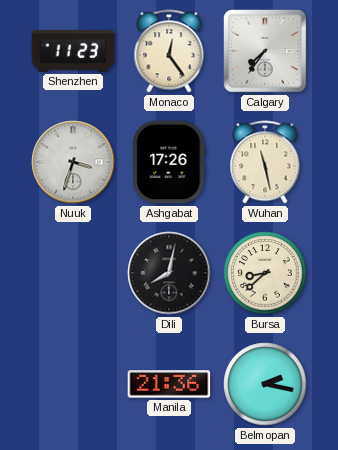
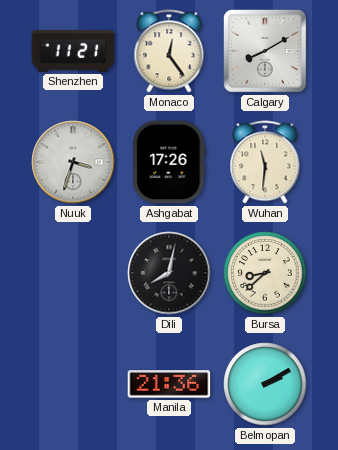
Shenzhen: 11:23 -> 11:21 (73, 52)
Calgary: 7:36 -> 8:10 (266, 52)
Wuhan: 11:28 -> 11:31 (265, 162)
Belmopan: 2:17 -> 2:10 (265, 384)
